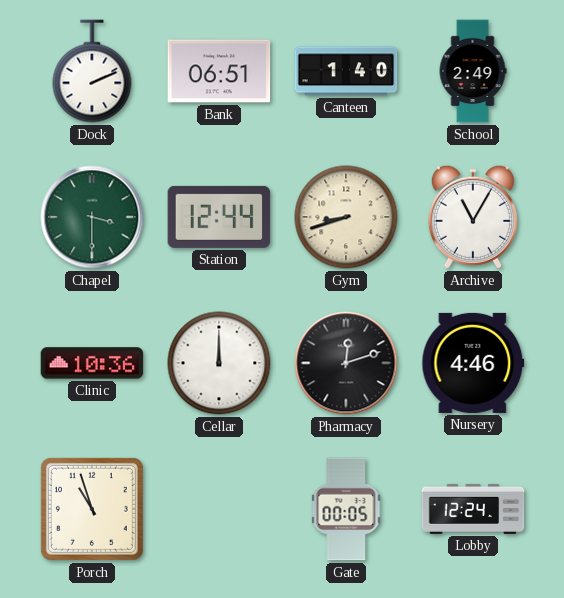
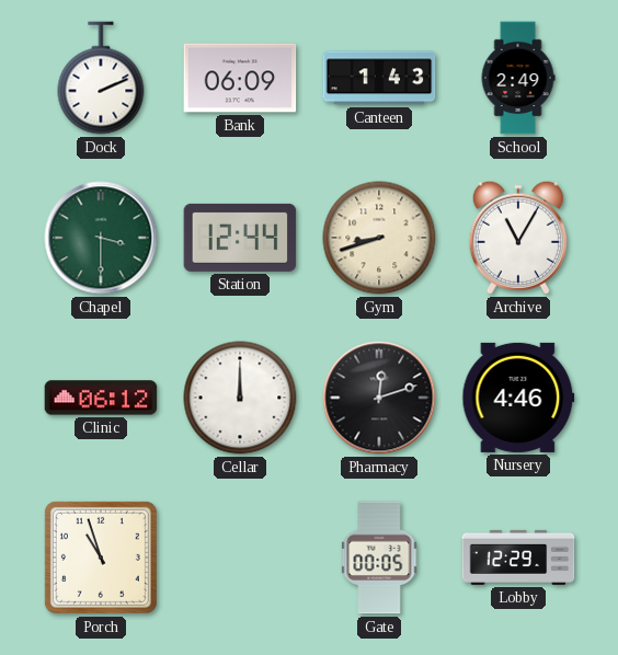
Bank: 06:51 -> 06:09 (240, 78)
Canteen: 1:40 -> 1:43 (379, 78)
Clinic: 10:36 -> 06:12 (101, 398)
Lobby: 12:24 -> 12:29 (518, 558)
